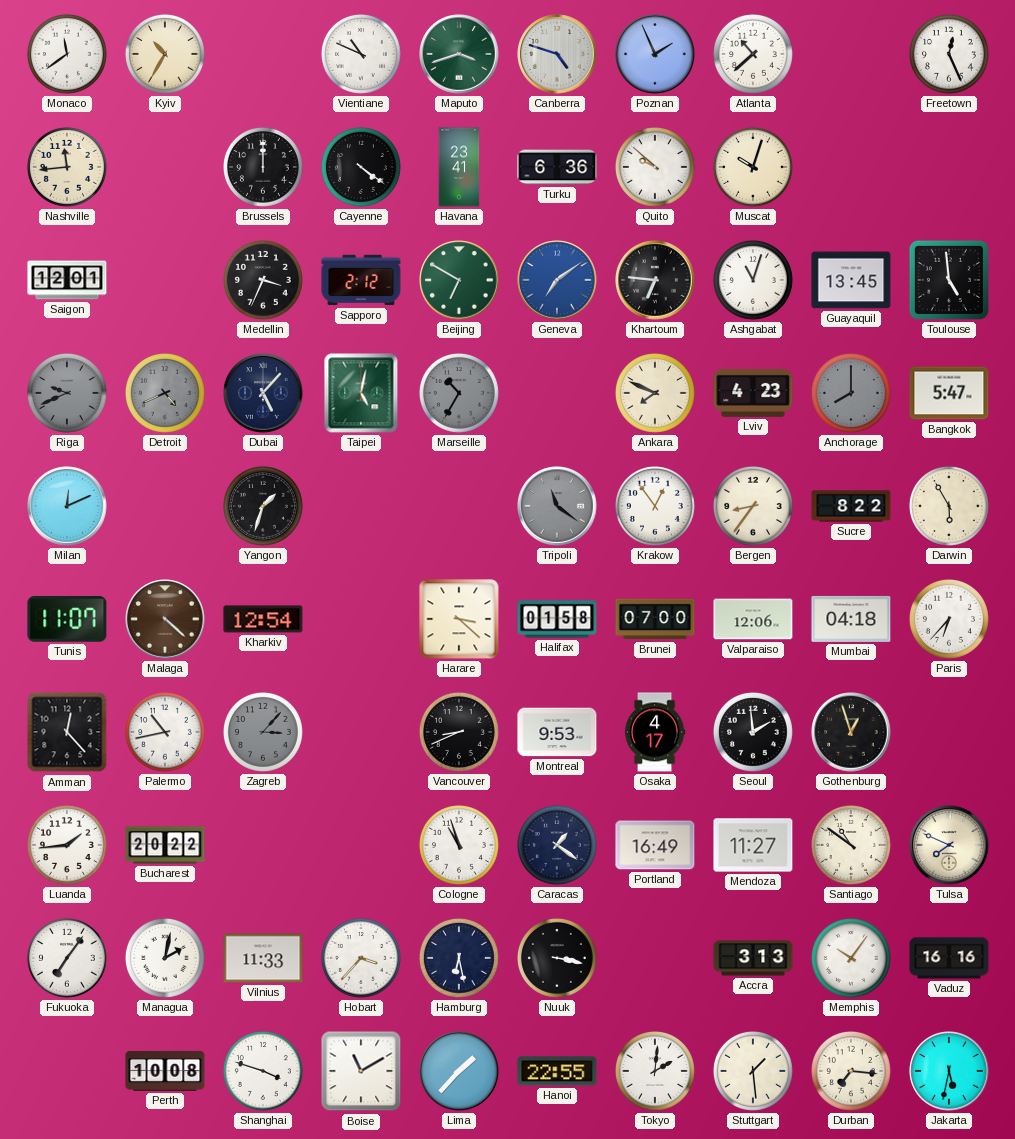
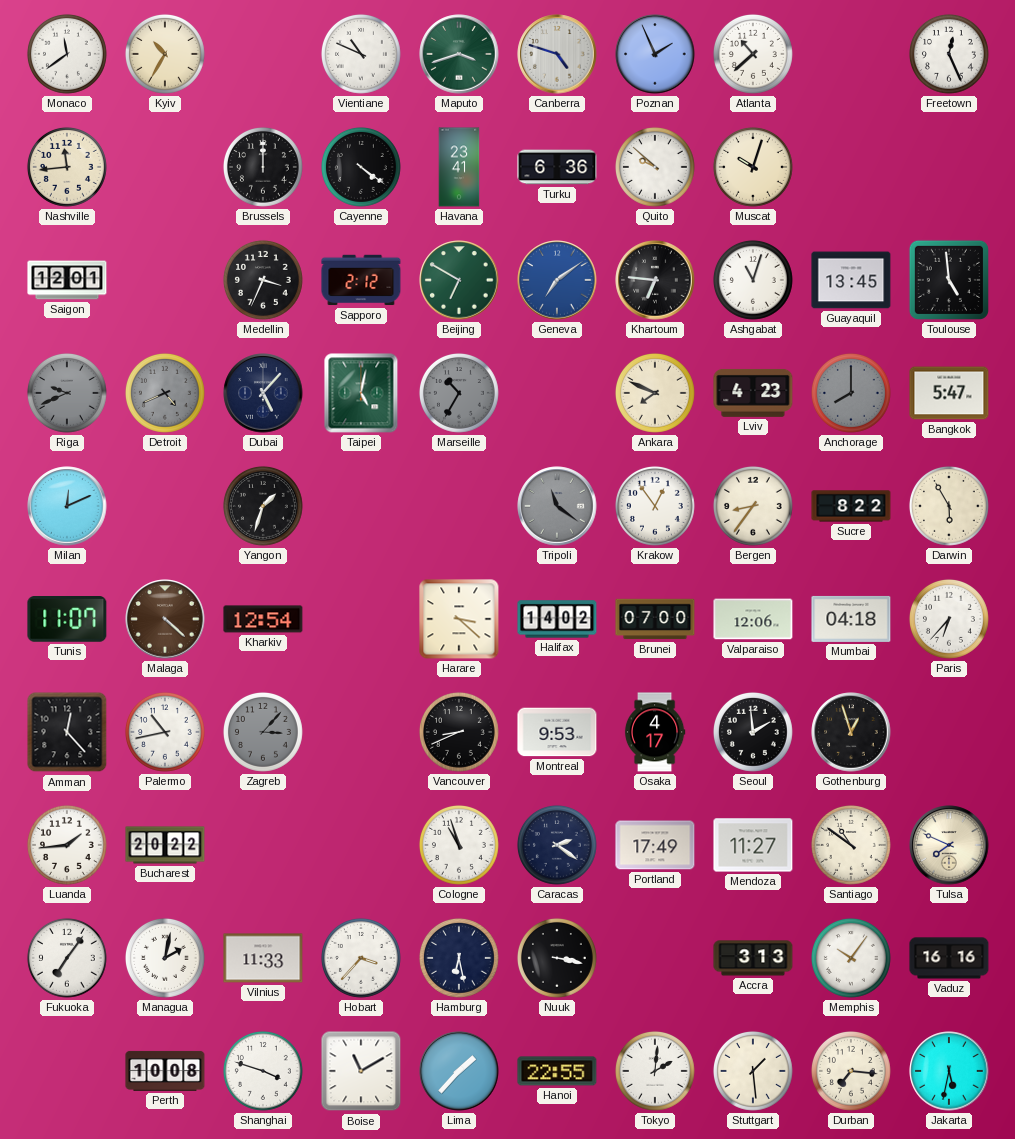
Halifax: 01:58 -> 14:02 (557, 619)
Caracas: 1:21 -> 2:21 (557, 845)
Portland: 16:49 -> 17:49 (655, 845)
